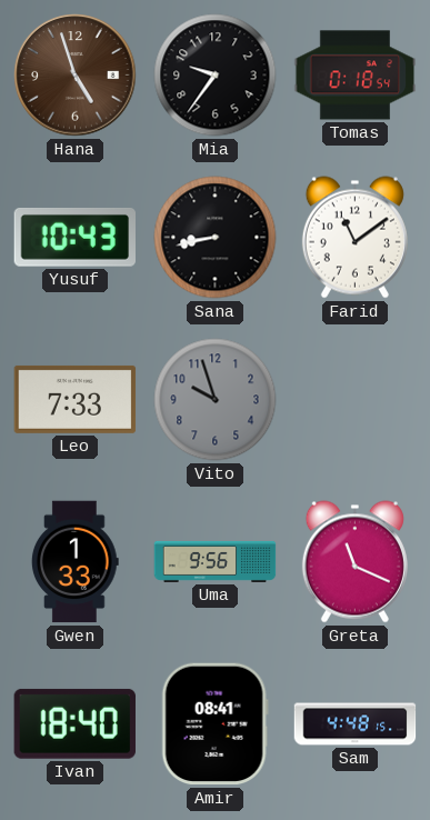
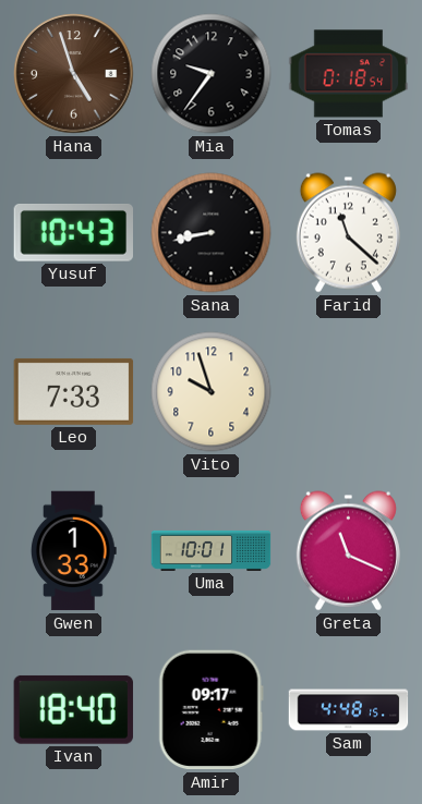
Farid: 11:09 -> 11:22 (348, 233)
Vito dial: grey -> cream (212, 392)
Uma: 9:56 -> 10:01 (212, 550)
Amir: 08:41 -> 09:17 (210, 710)
